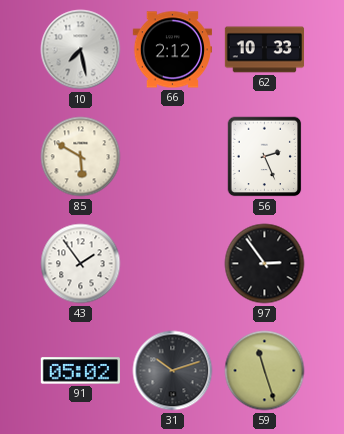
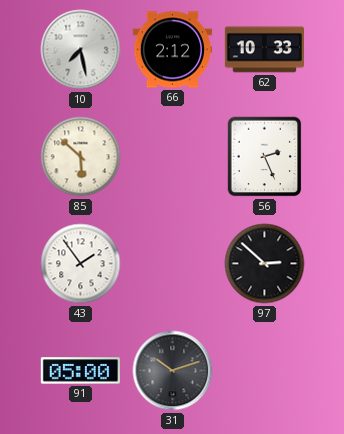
85: 5:50 -> 5:52 (81, 157)
97: 2:54 -> 2:52 (265, 264)
91: 05:02 -> 05:00 (80, 371)
59: 11:27 -> none (265, 371)
